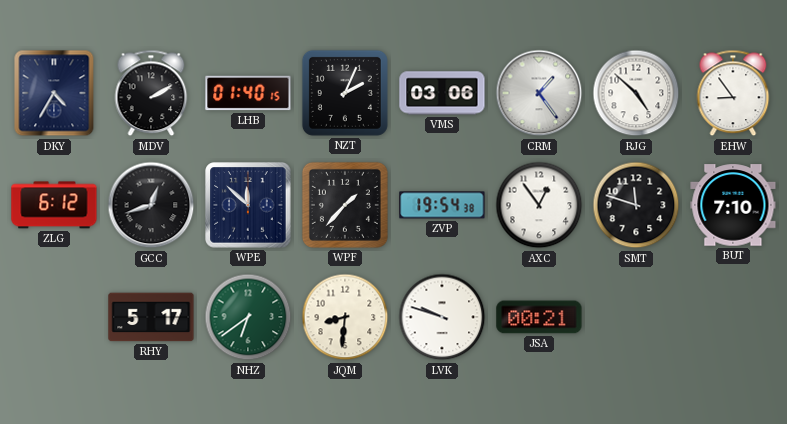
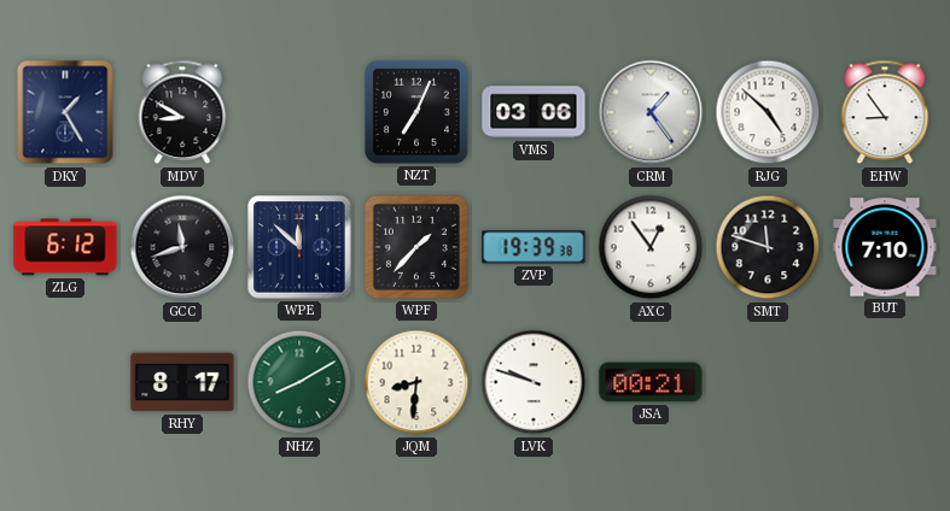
DKY: 4:35 -> 1:25 (65, 112)
MDV: 2:10 -> 8:50 (182, 112)
LHB: 01:40 -> none (248, 93)
NZT: 2:04 -> 7:04 (416, 112)
GCC: 12:42 -> 11:42 (182, 247)
ZVP: 19:54 -> 19:39 (534, 247)
RHY: 5:17 -> 8:17 (182, 382)
NHZ: 6:39 -> 8:10 (299, 382)
